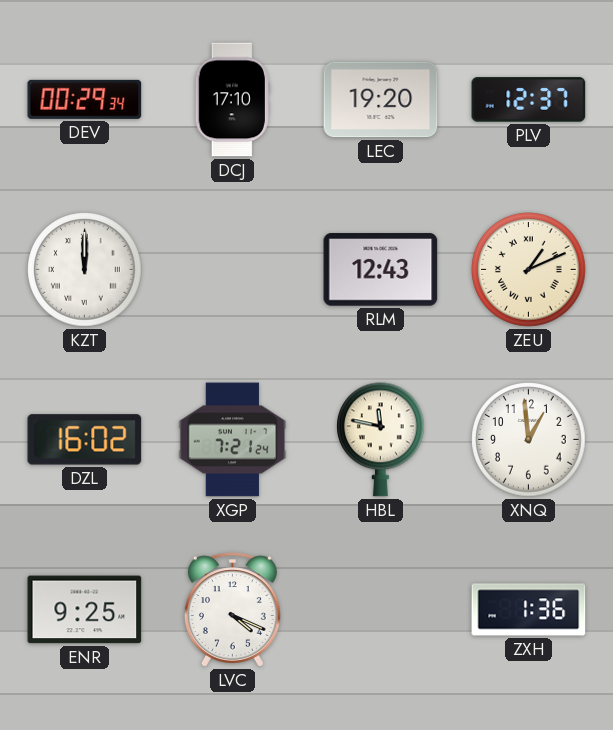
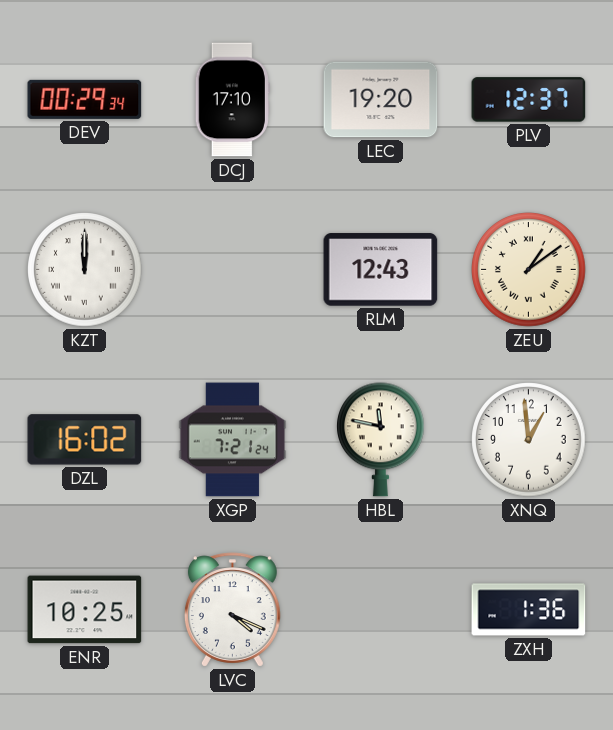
ZEU: 1:11 -> 1:09 (529, 270)
ENR: 9:25 -> 10:25 (85, 610)
